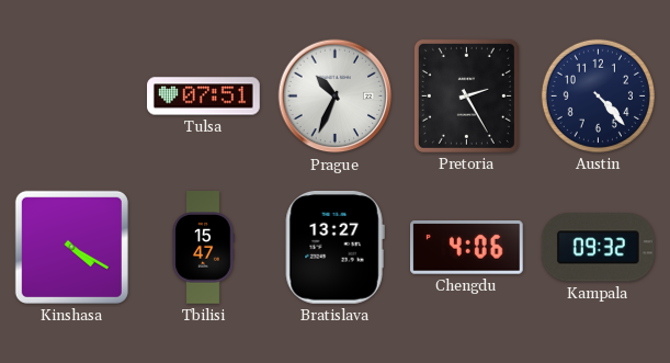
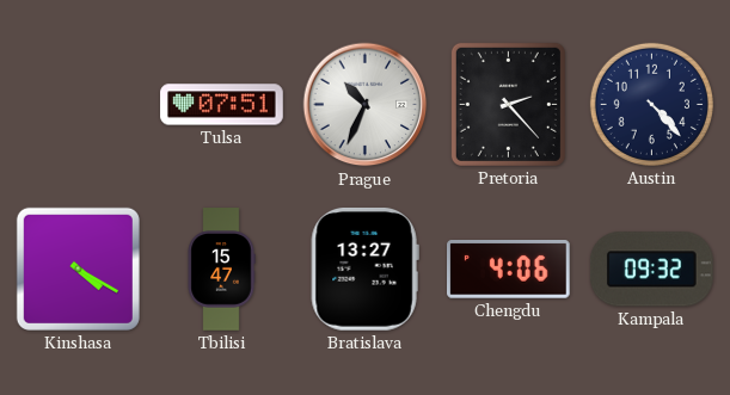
Pretoria: 2:25 -> 2:23 (508, 104)
